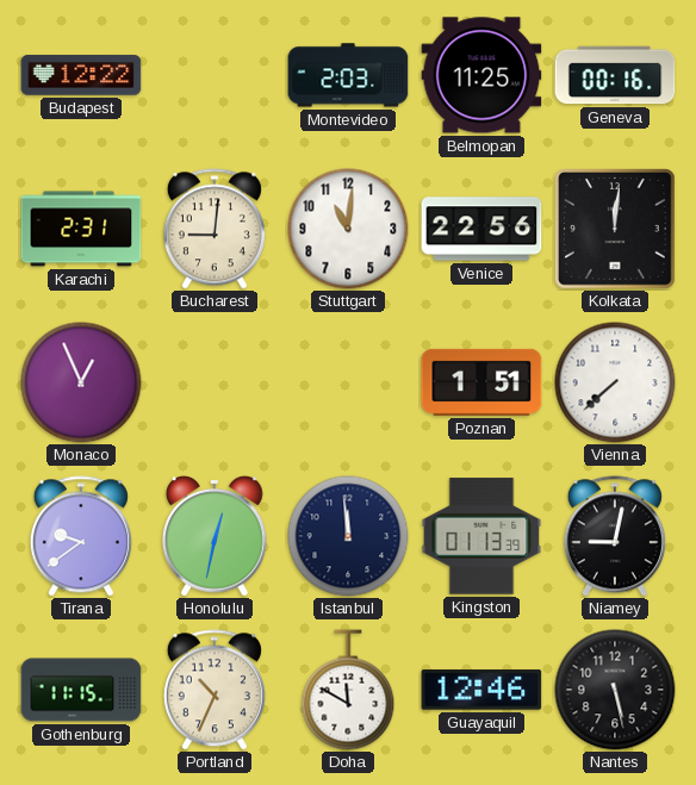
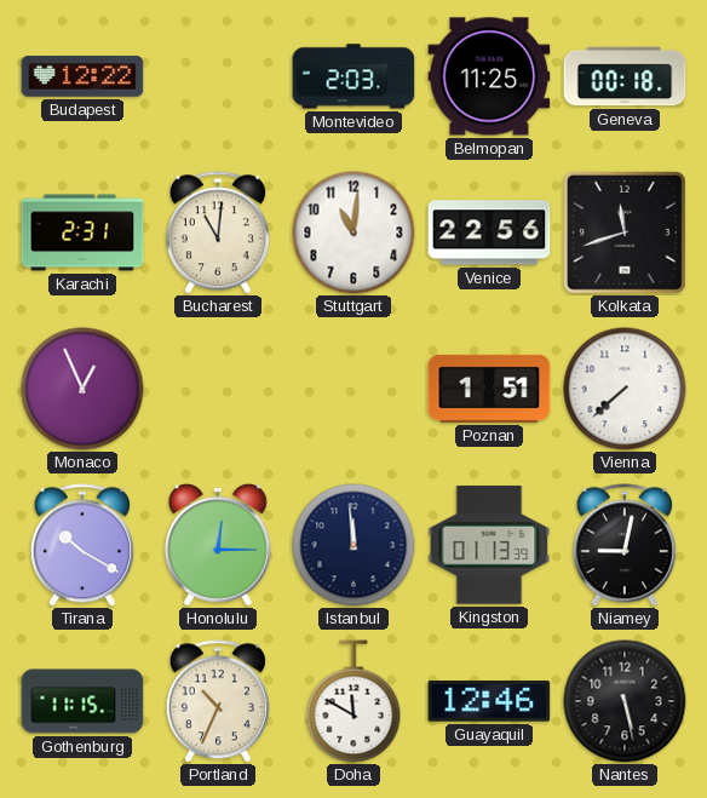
Geneva: 00:16 -> 00:18 (625, 76)
Bucharest: 9:01 -> 11:01 (218, 232)
Kolkata: 12:01 -> 11:42 (626, 234)
Tirana: 9:39 -> 10:20 (82, 545)
Honolulu: 12:32 -> 12:15 (218, 546)
